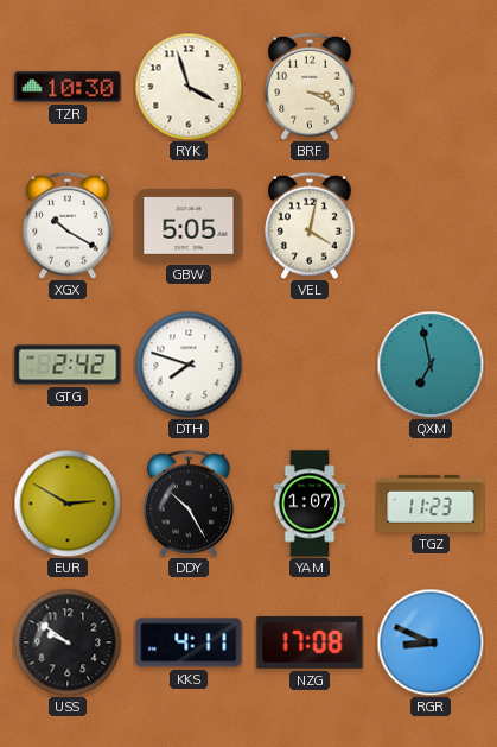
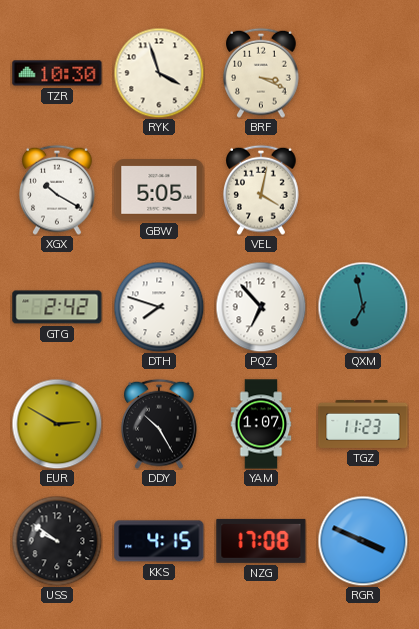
PQZ: none -> 6:53 (261, 307)
KKS: 4:11 -> 4:15 (159, 541)
RGR: 8:49 -> 3:49 (363, 541)
